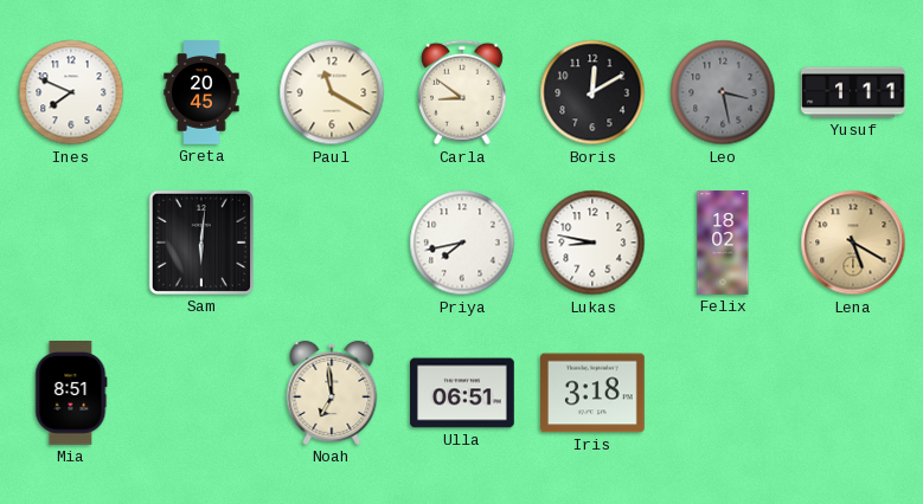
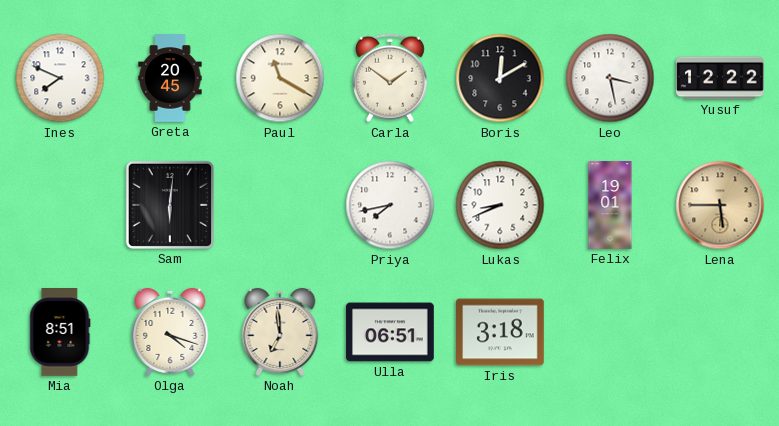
Carla: 8:51 -> 1:51 (390, 78)
Leo dial: grey -> white (610, 78)
Yusuf: 1:11 -> 12:22 (720, 78)
Lukas: 8:47 -> 8:41 (500, 205)
Felix: 18:02 -> 19:01 (610, 205)
Lena: 5:20 -> 5:45 (720, 205)
Olga: none -> 4:18 (170, 332)
